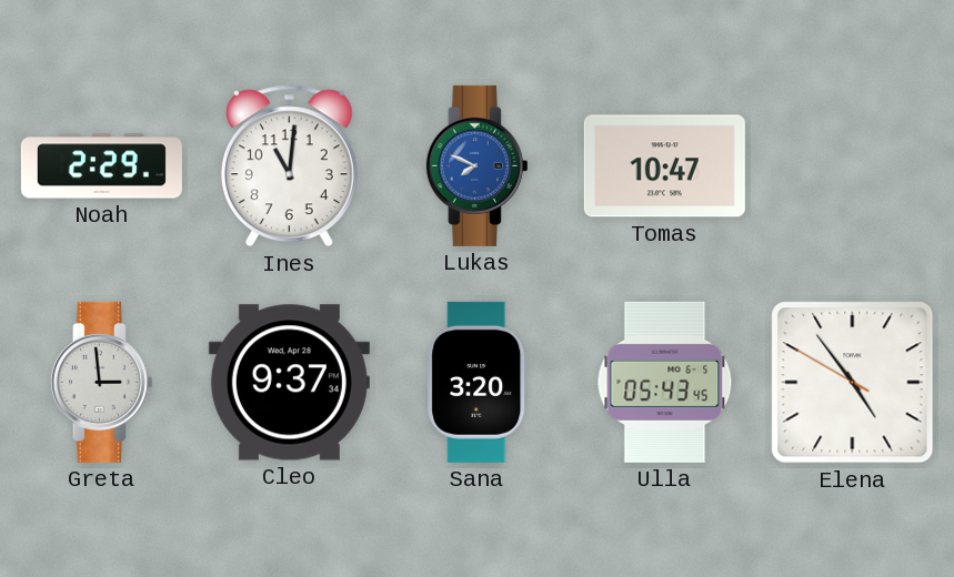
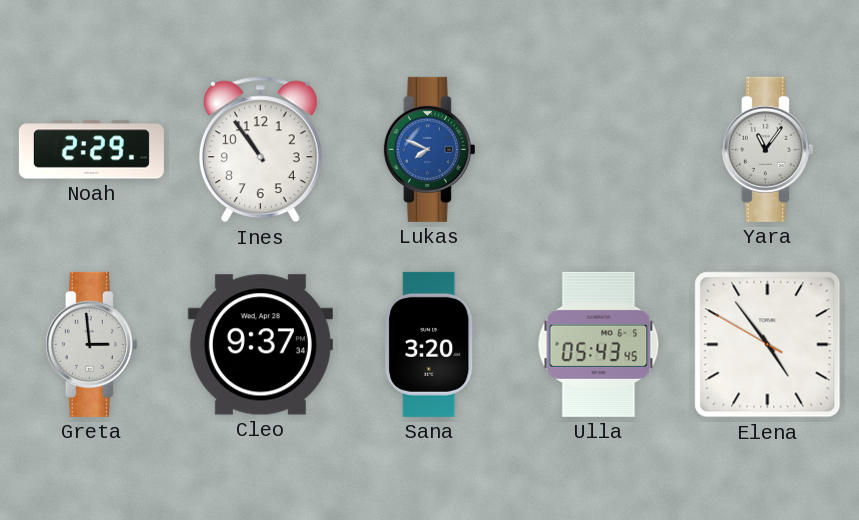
Ines: 11:01 -> 10:54 (260, 150)
Tomas: 10:47 -> none (664, 166)
Yara: none -> 11:06 (767, 149)
